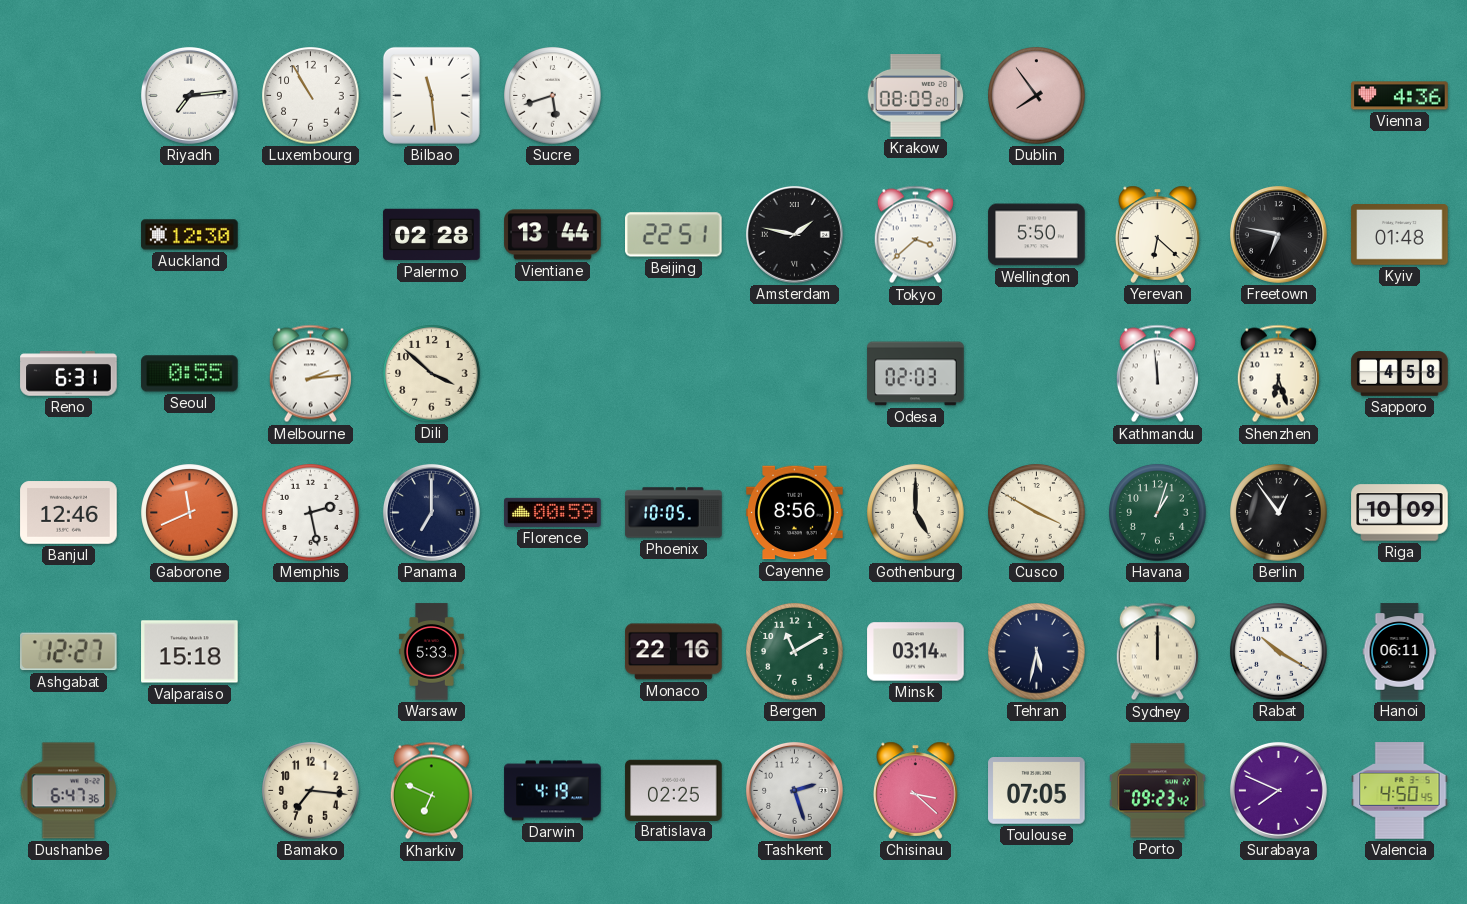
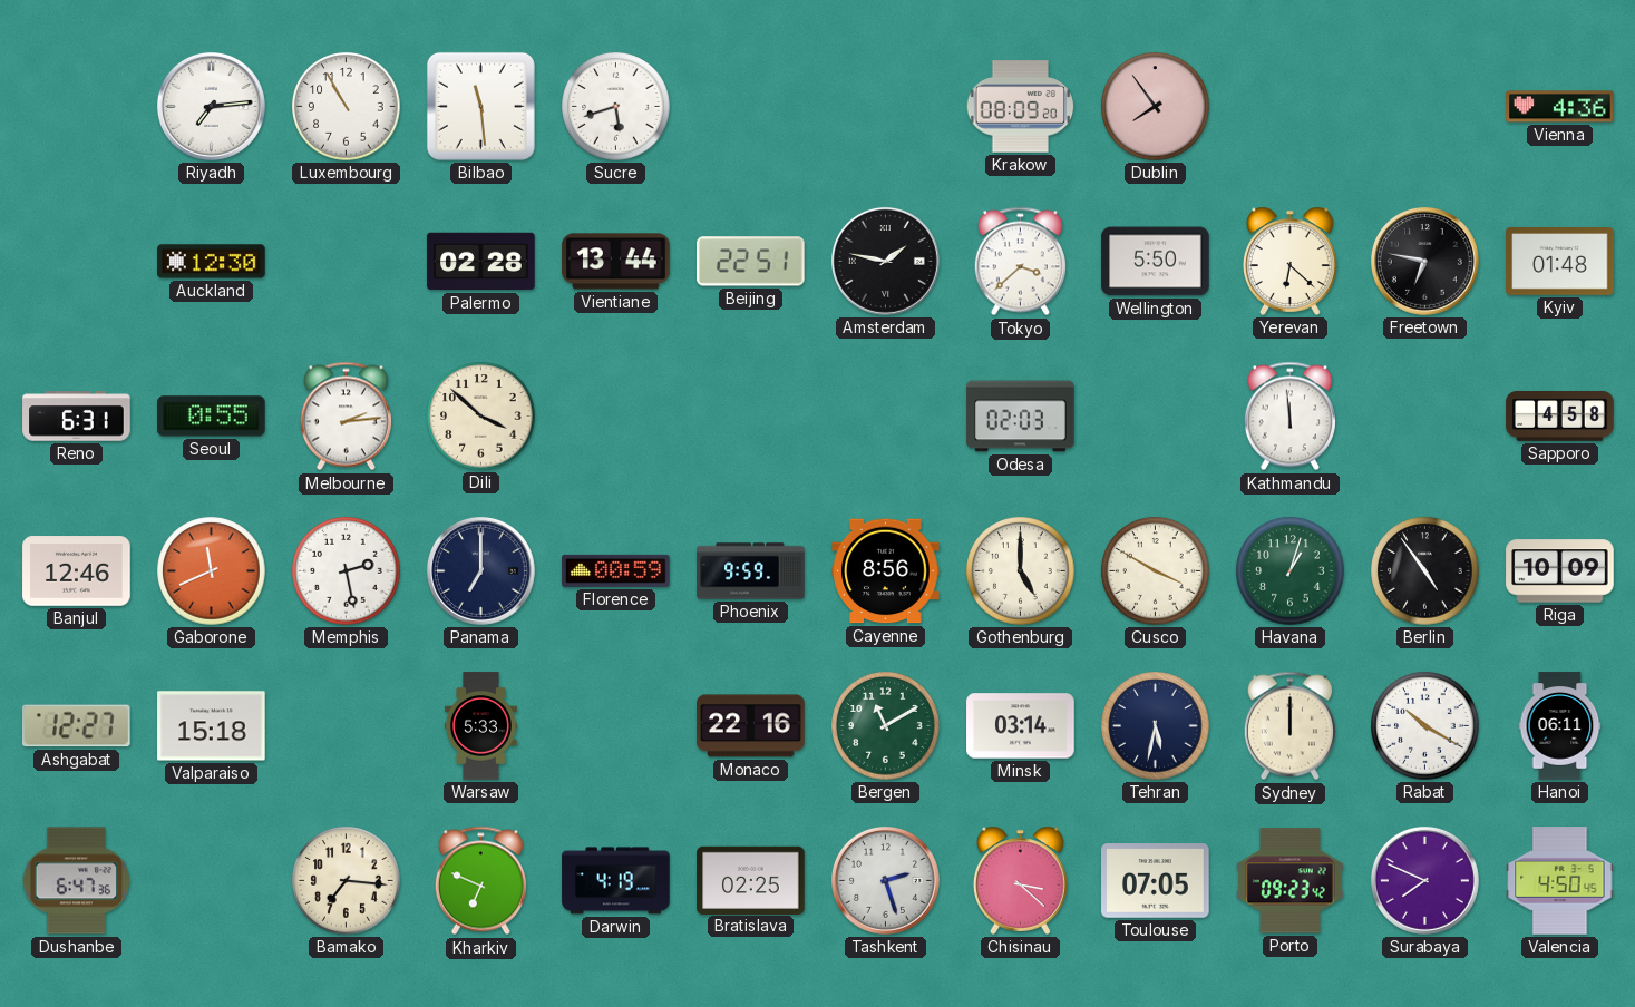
Shenzhen: 6:27 -> none (1278, 374)
Phoenix: 10:05 -> 9:59 (751, 571)
Berlin: 12:54 -> 4:54 (1425, 571)
